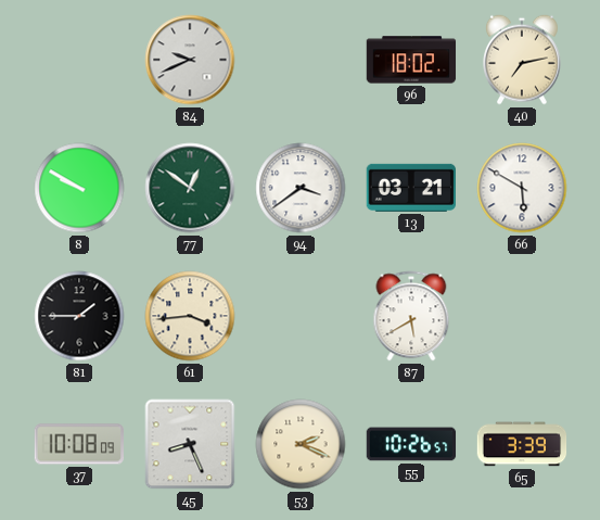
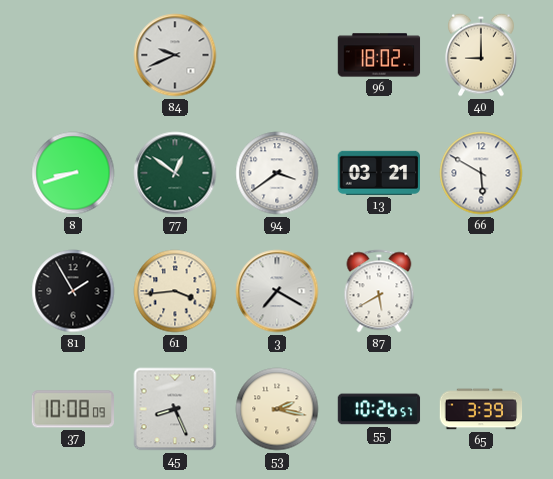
40: 7:13 -> 9:00 (482, 55)
8: 9:50 -> 8:42 (73, 173)
81: 1:45 -> 1:55 (73, 291)
3: none -> 7:20 (277, 291)
53: 2:19 -> 2:17 (277, 409)
